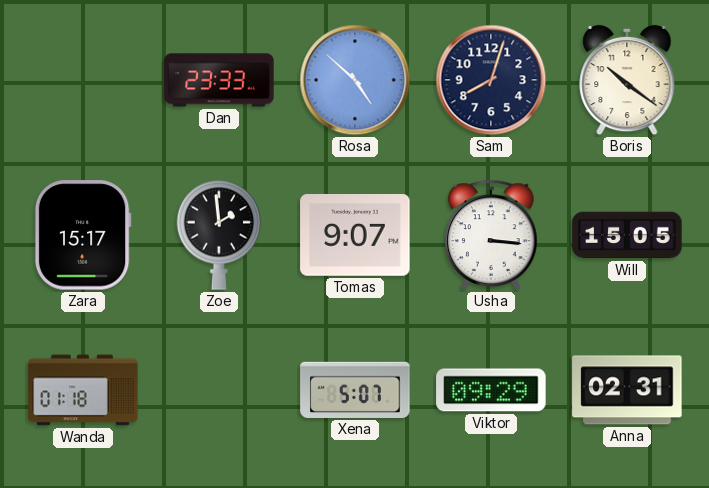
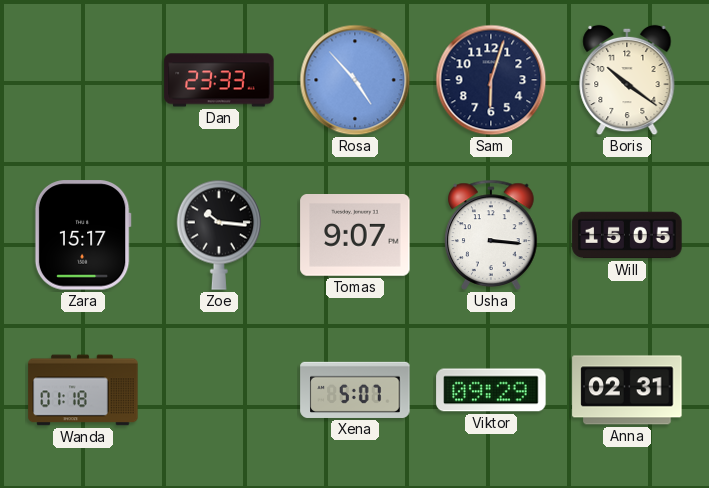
Rosa: 4:52 -> 4:53 (355, 80)
Sam: 8:03 -> 6:03 (491, 80)
Zoe: 1:59 -> 10:16 (219, 235)
